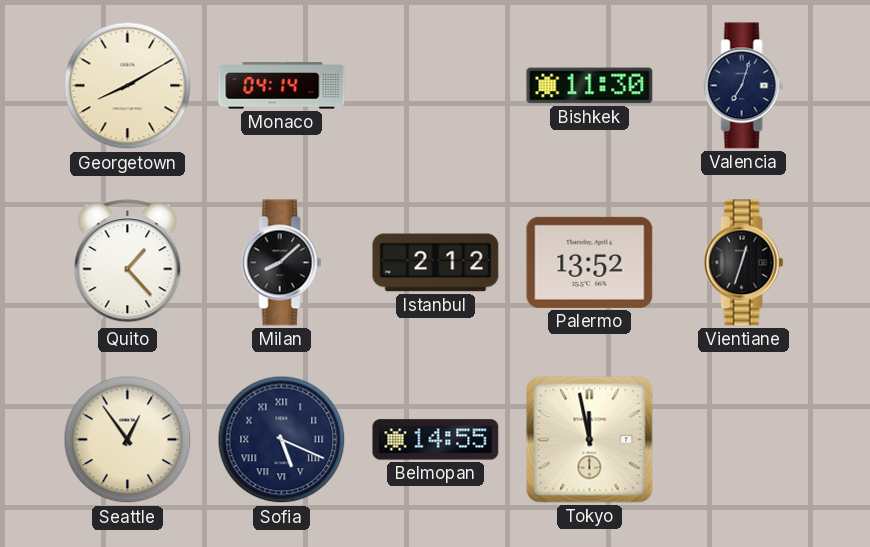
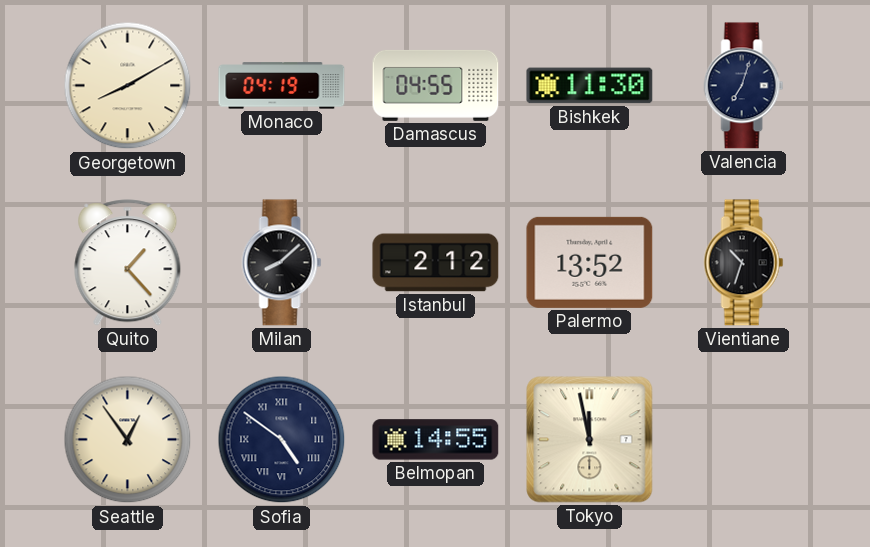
Monaco: 04:14 -> 04:19 (282, 86)
Damascus: none -> 04:55 (436, 85)
Vientiane: 12:33 -> 10:33 (744, 263)
Sofia: 5:19 -> 4:51 (282, 440)
